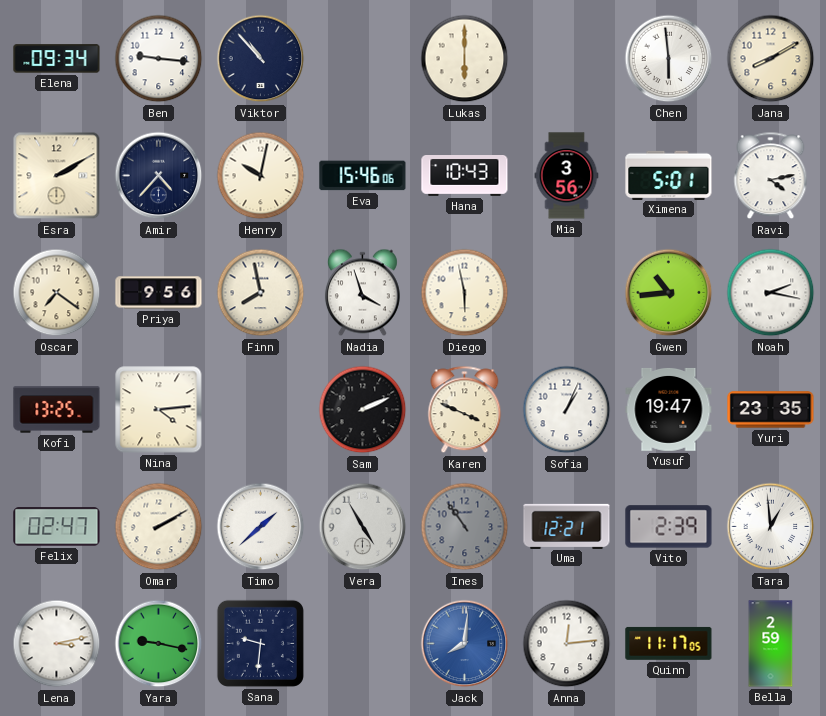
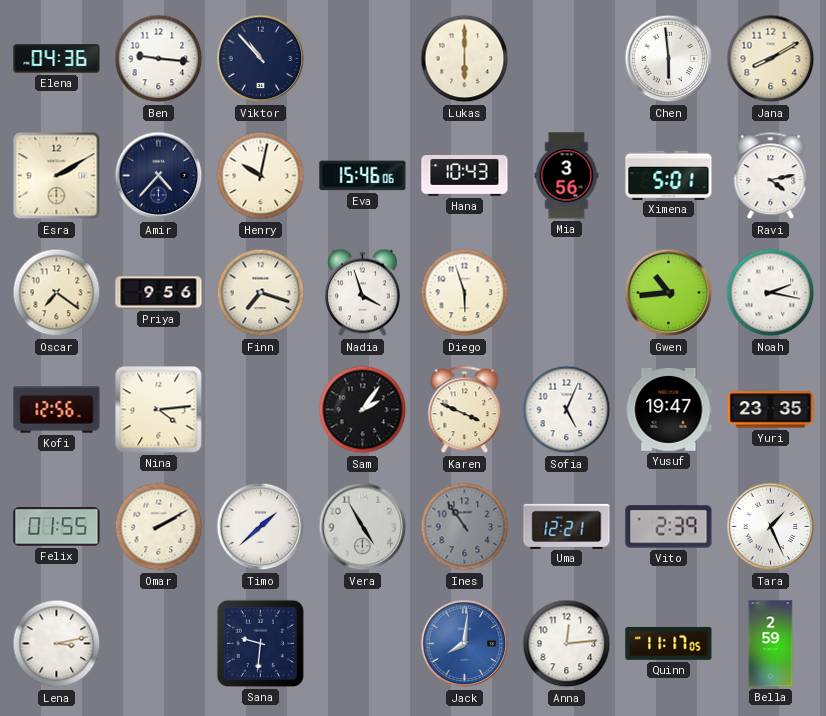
Elena: 09:34 -> 04:36 (57, 59)
Finn: 7:58 -> 7:18 (261, 293)
Diego: 5:58 -> 5:57 (465, 293)
Kofi: 13:25 -> 12:56 (57, 410)
Sam: 2:11 -> 2:06 (363, 410)
Sofia: 1:04 -> 5:04 (567, 410)
Felix: 02:47 -> 01:55 (57, 527)
Tara: 12:59 -> 1:26 (771, 527)
Yara: 9:17 -> none (159, 644)
